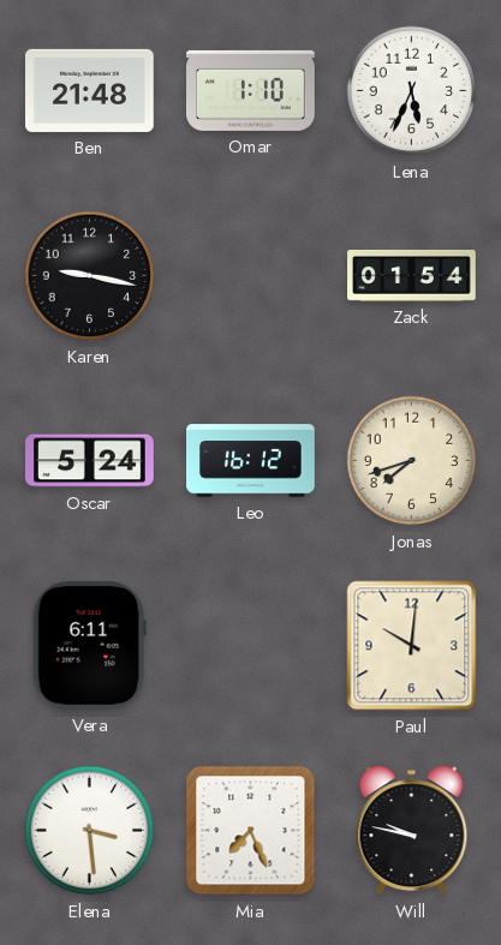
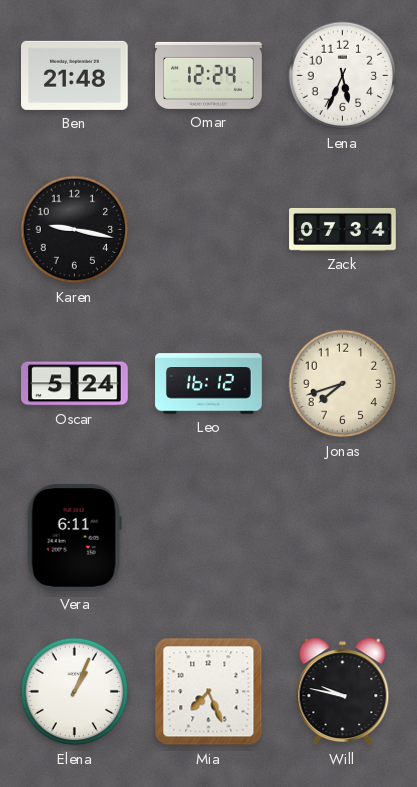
Omar: 1:10 -> 12:24 (209, 75)
Zack: 01:54 -> 07:34 (343, 229)
Paul: 10:01 -> none (412, 646)
Elena: 3:29 -> 1:04 (75, 692)
